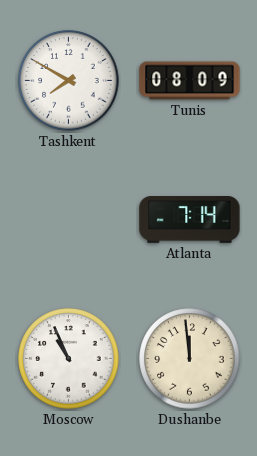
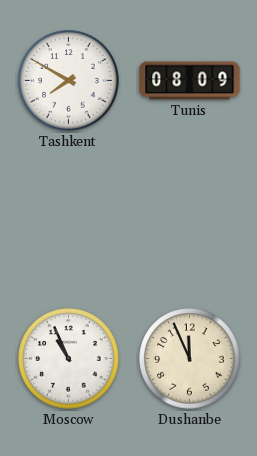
Atlanta: 7:14 -> none (190, 220)
Dushanbe: 11:59 -> 11:56 (190, 359)
